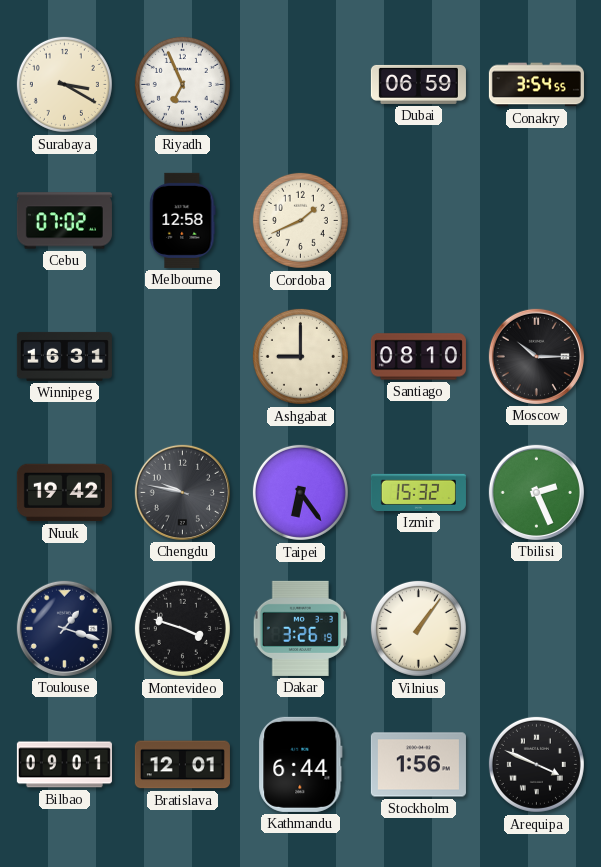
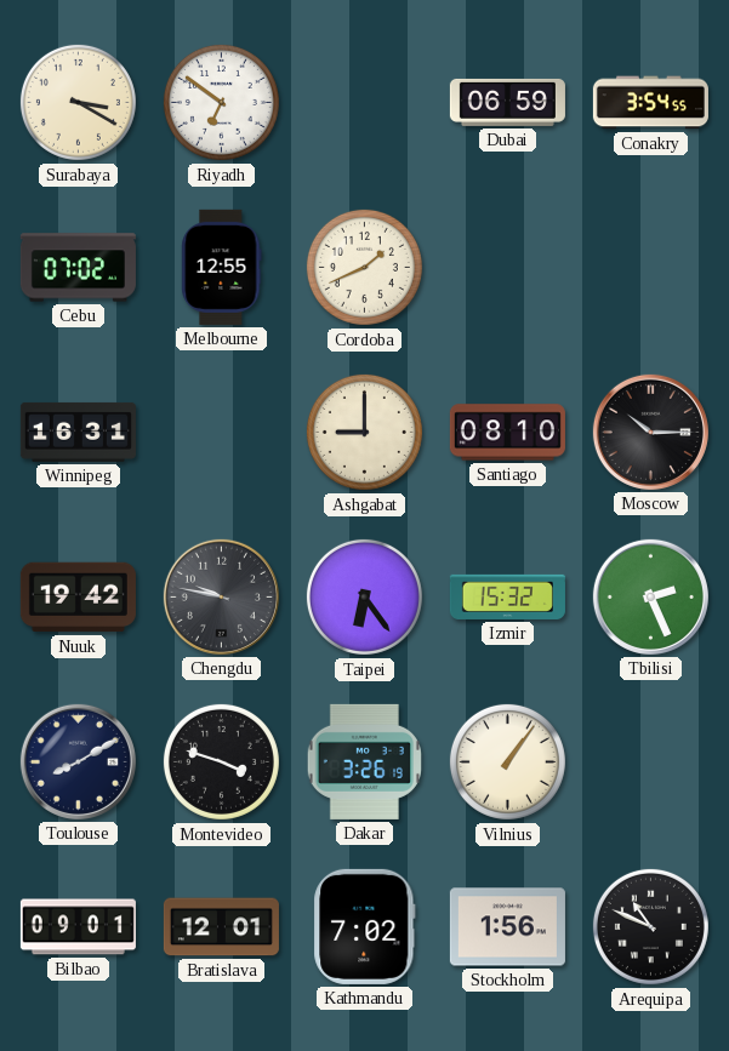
Riyadh: 6:56 -> 6:51 (221, 102)
Melbourne: 12:58 -> 12:55 (222, 267)
Toulouse: 1:18 -> 8:10 (78, 761)
Kathmandu: 6:44 -> 7:02 (365, 926)
Arequipa: 3:49 -> 10:49 (650, 926)
